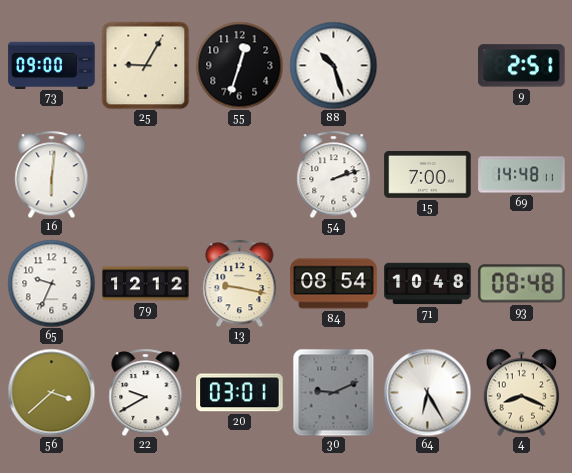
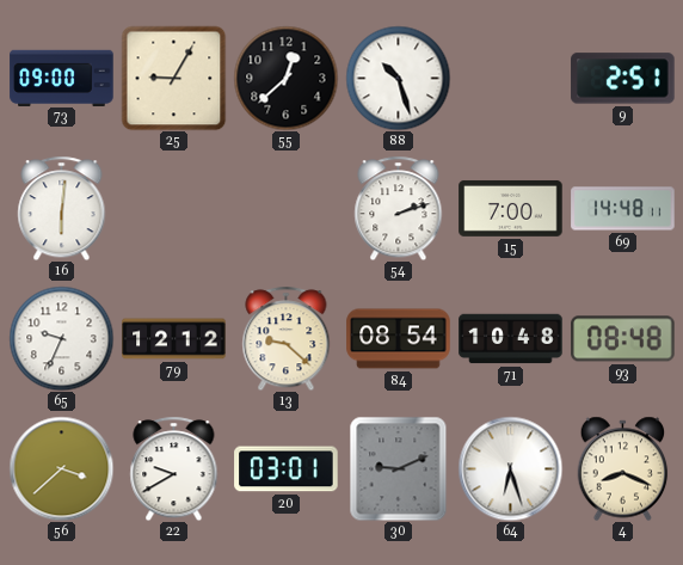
55: 12:33 -> 12:38 (285, 78)
13: 9:17 -> 9:22 (287, 338)
64: 6:25 -> 6:27 (510, 468)
